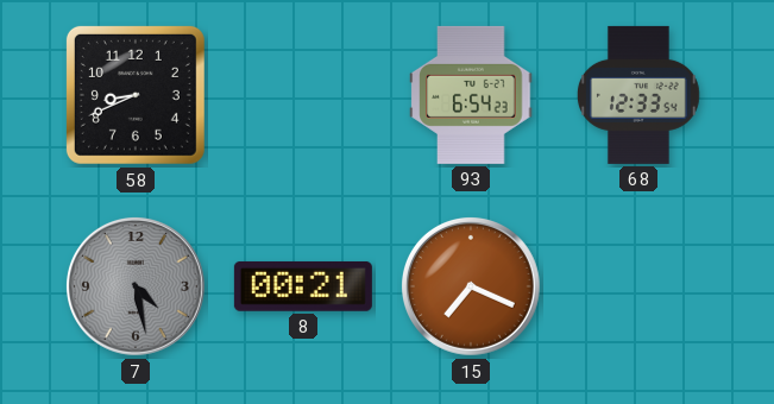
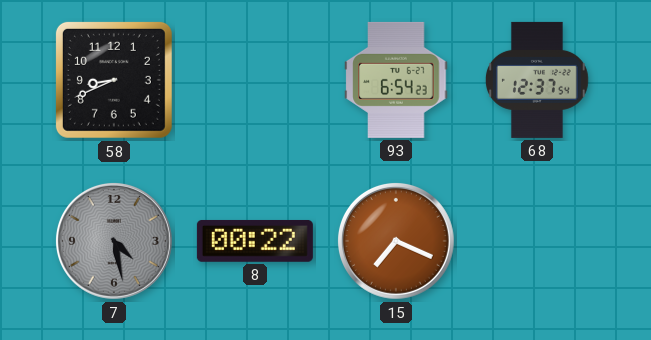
68: 12:33 -> 12:37 (537, 80)
8: 00:21 -> 00:22 (255, 241)
